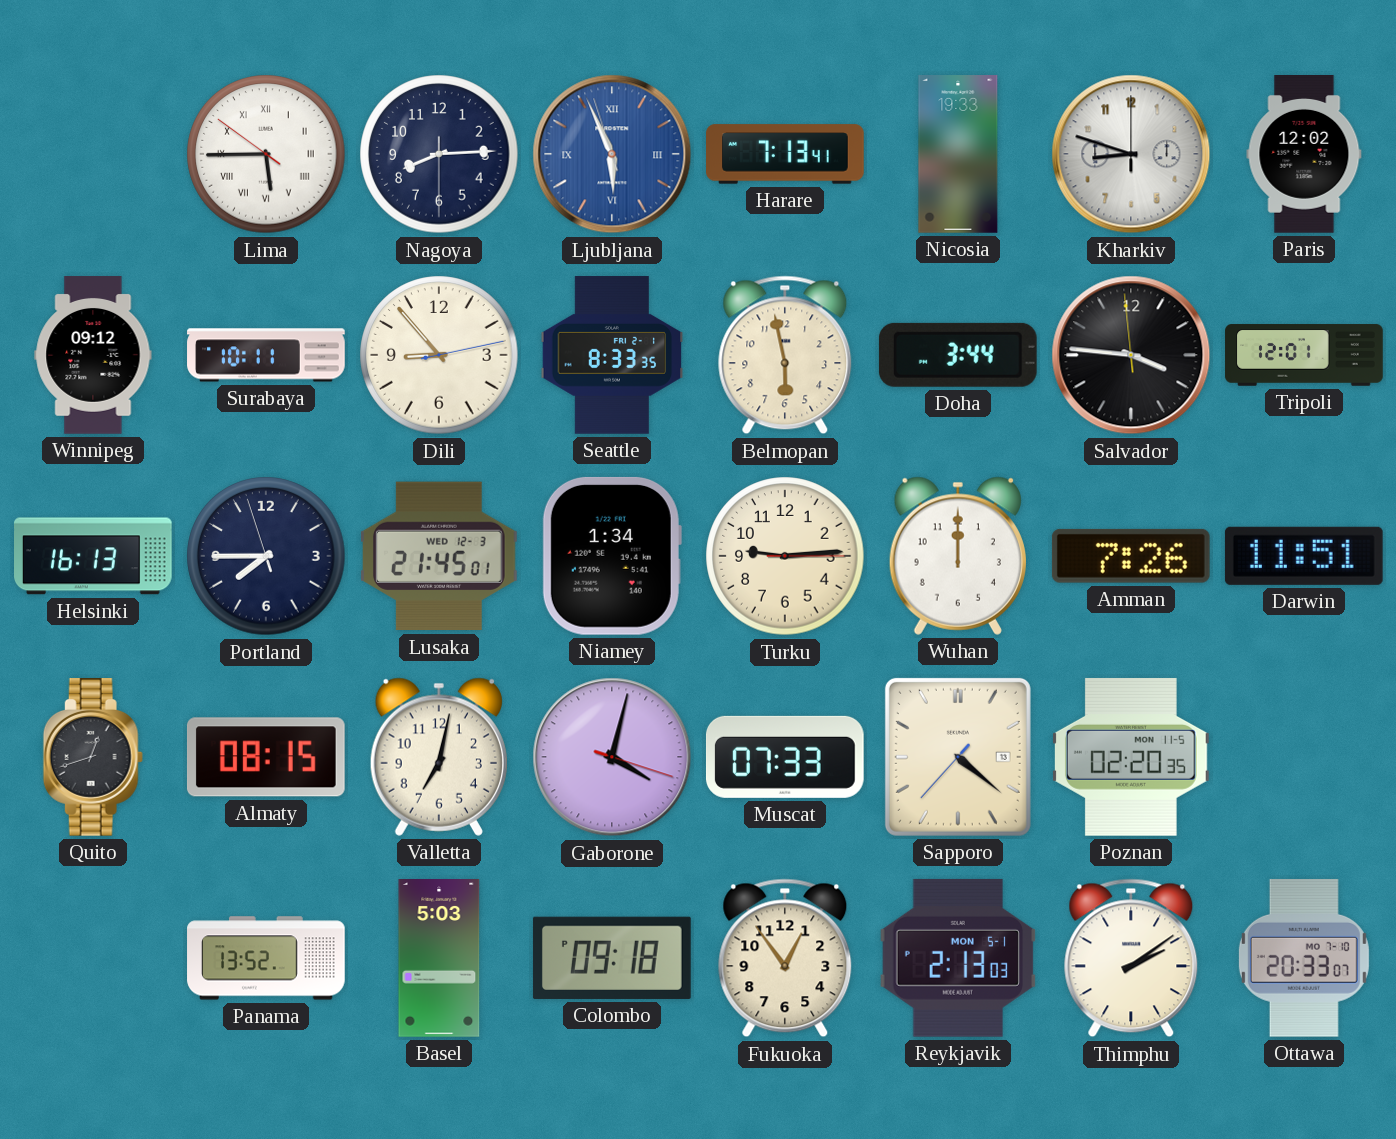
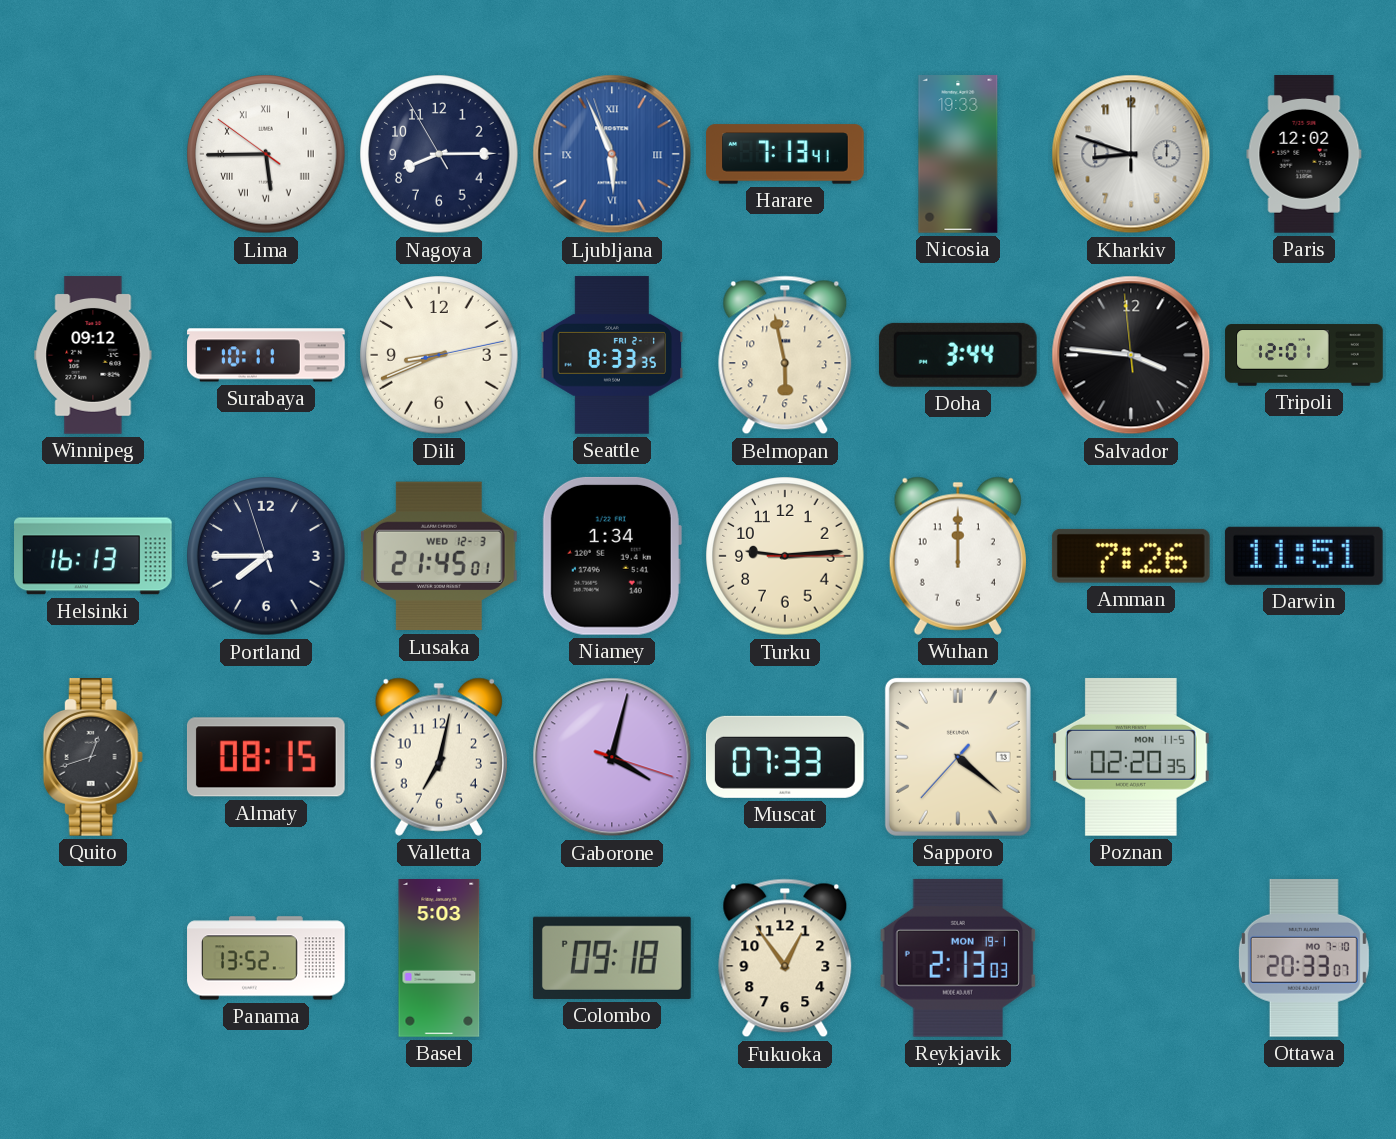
Nagoya: 8:14:30 -> 8:14:55 (439, 154)
Dili: 8:53 -> 8:41 (439, 355)
Reykjavik date: MON 5-1 -> MON 19-1 (958, 958)
Thimphu: 2:09 -> none (1131, 958)
